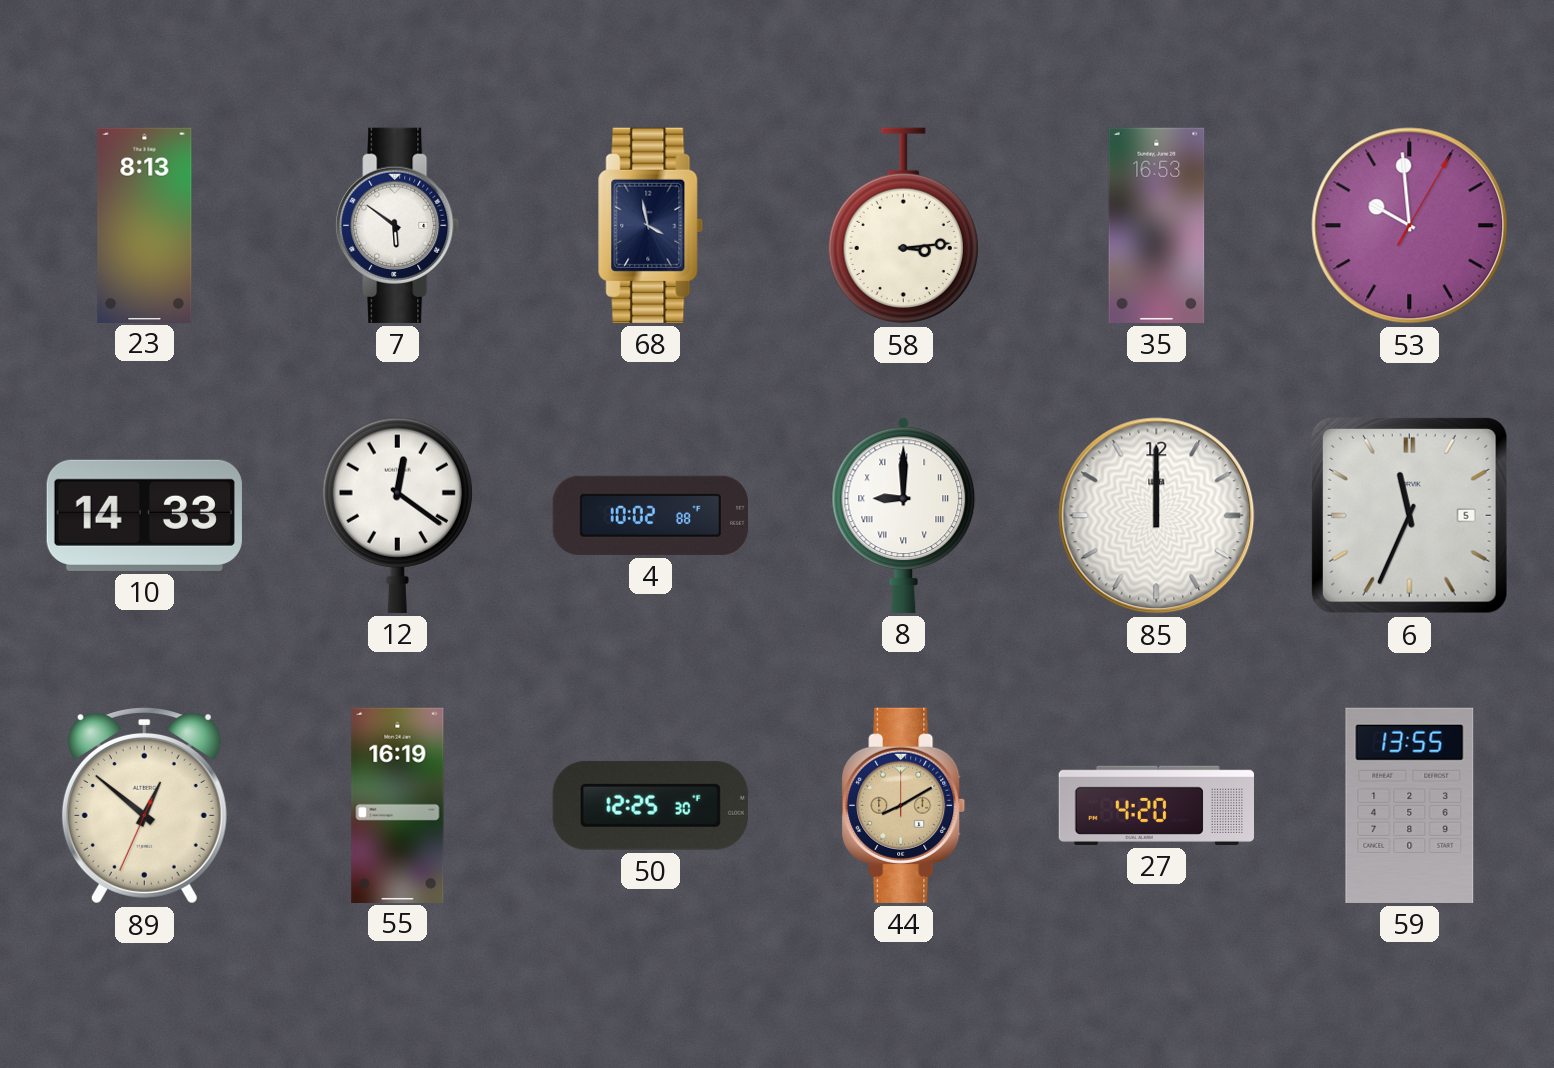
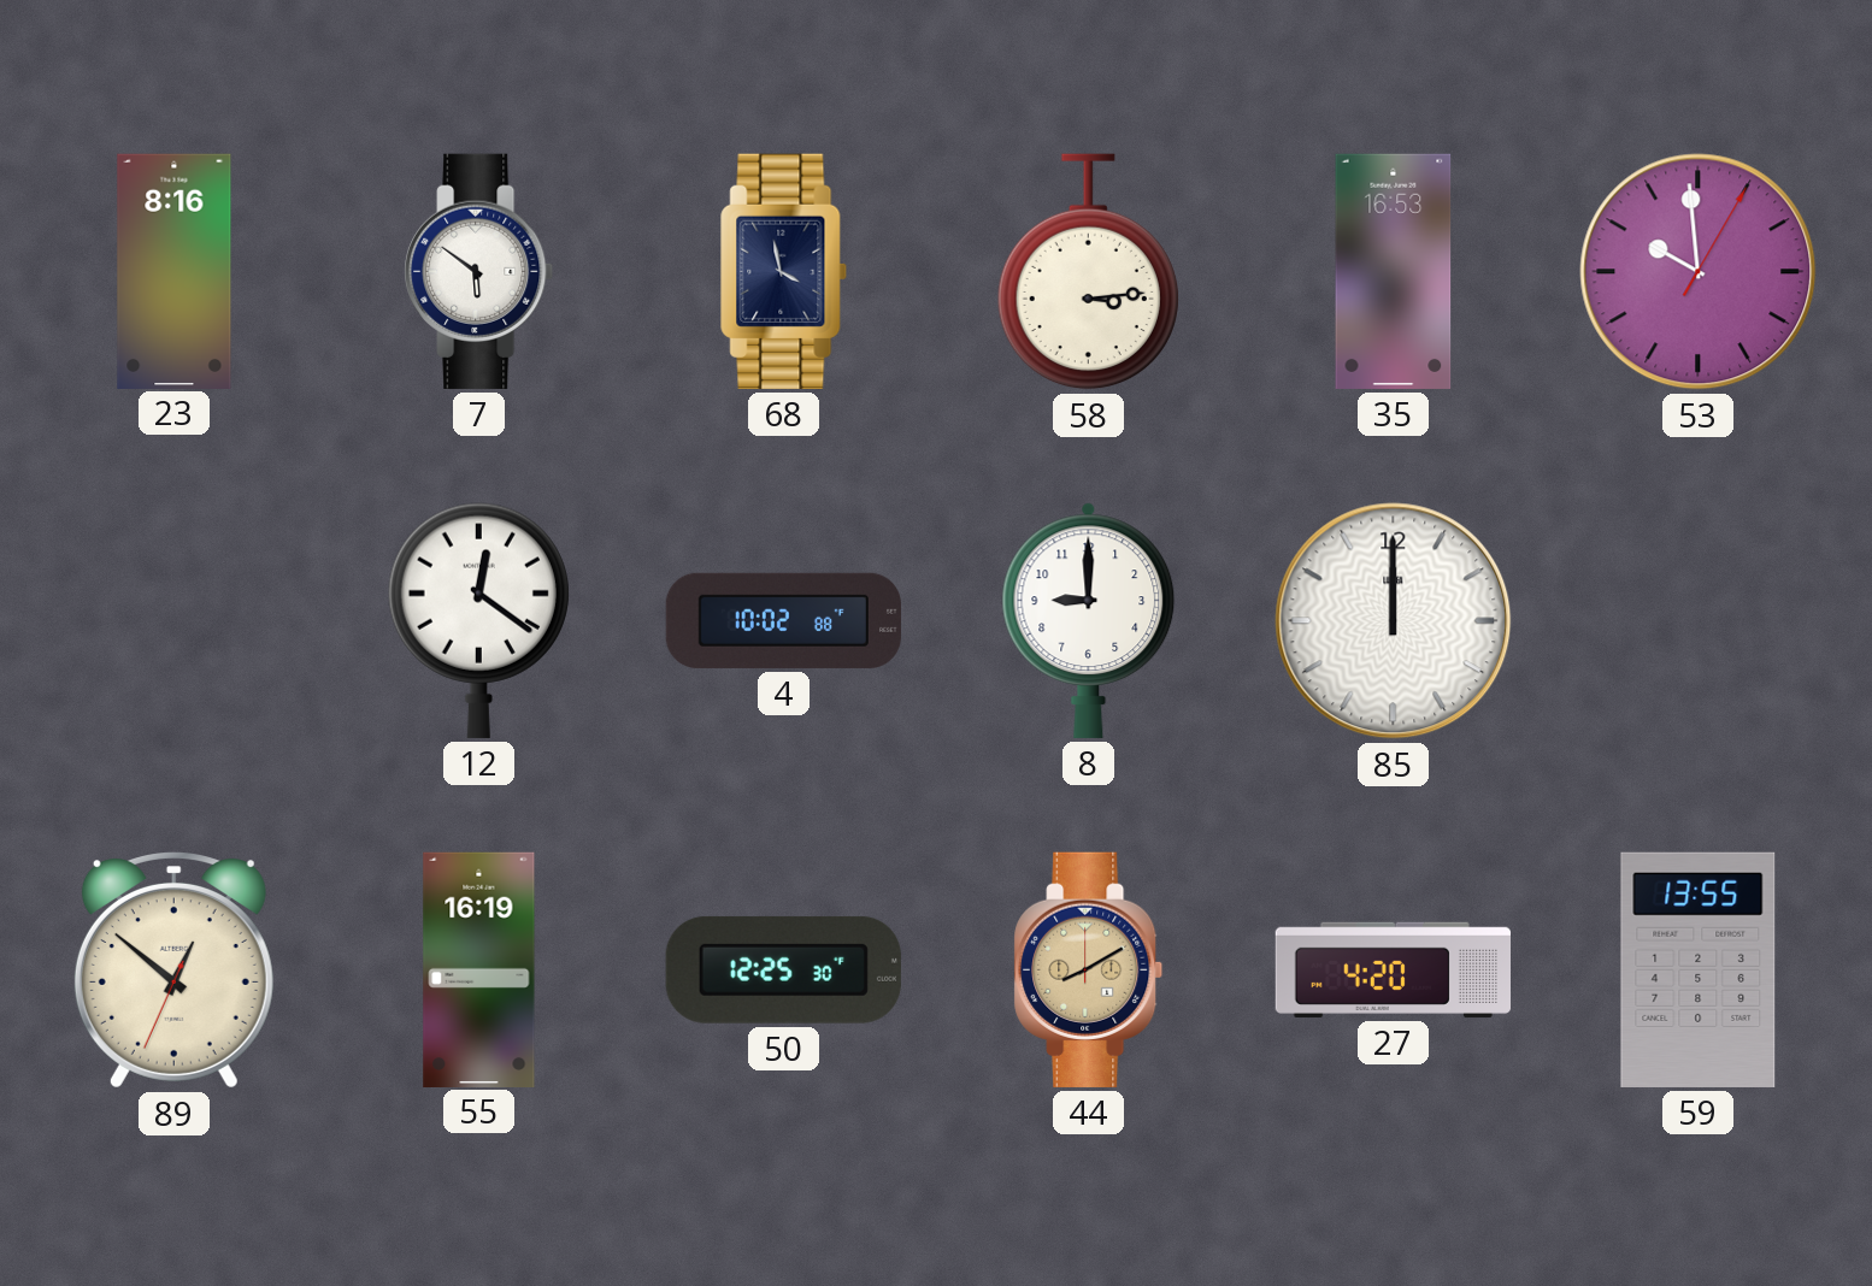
23: 8:13 -> 8:16 (175, 271)
10: 14:33 -> none (144, 515)
8 numerals: Roman -> Arabic (1089, 620)
6: 11:34 -> none (1409, 515)
